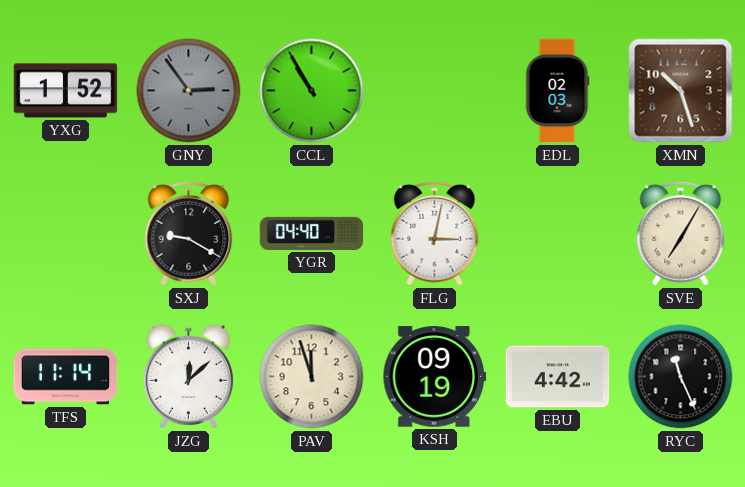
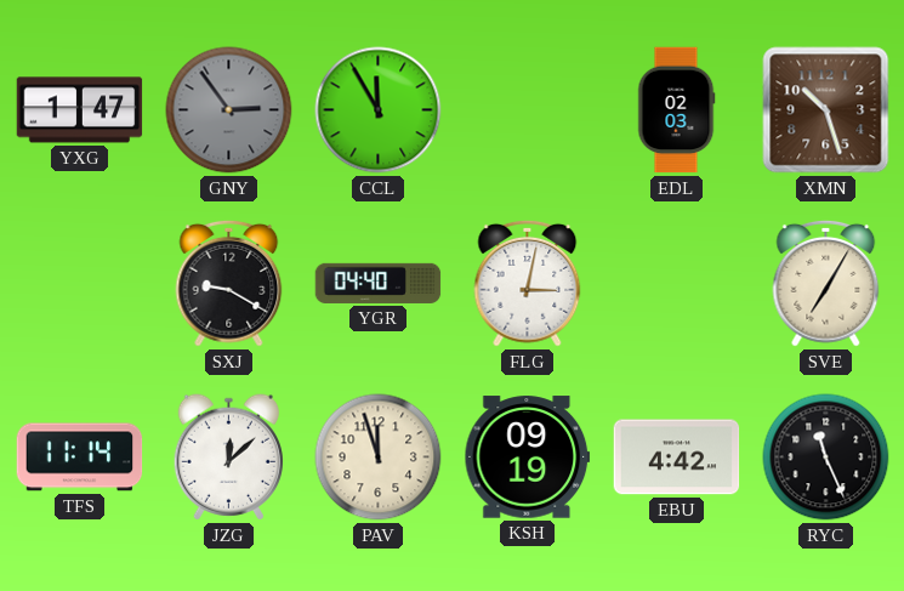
YXG: 1:52 -> 1:47 (80, 110)
CCL: 10:55 -> 11:55 (379, 110)
